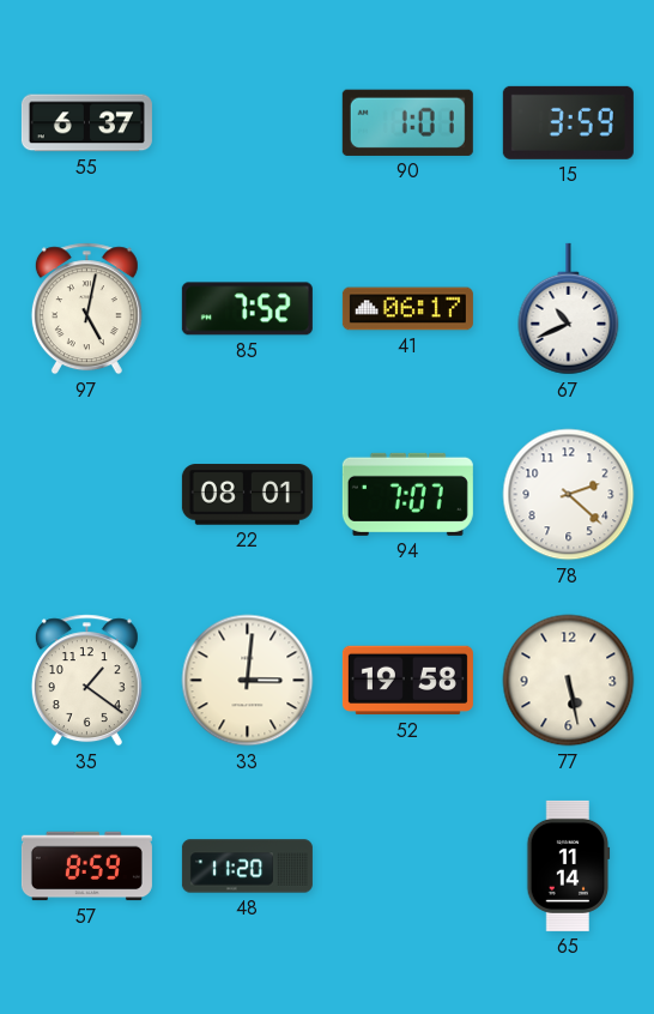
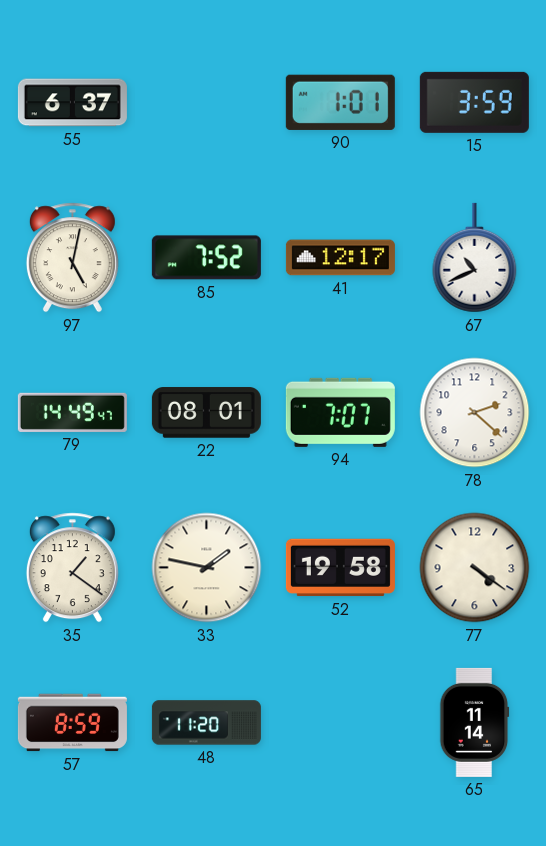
41: 06:17 -> 12:17 (340, 258)
79: none -> 14:49 (72, 412)
33: 3:01 -> 1:47 (207, 568)
77: 5:28 -> 4:21 (475, 568)
